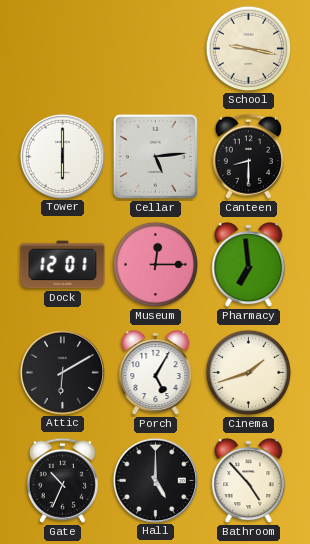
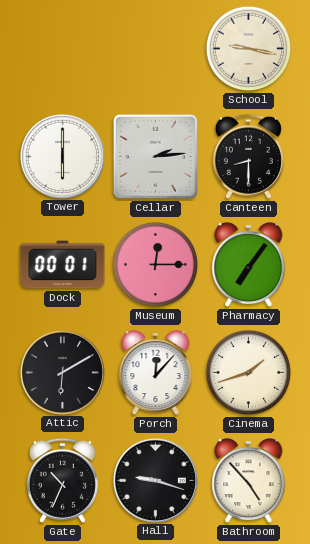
Cellar: 5:14 -> 2:14 (155, 156)
Dock: 12:01 -> 00:01 (63, 265)
Pharmacy: 6:59 -> 7:06 (249, 265)
Porch: 5:05 -> 12:07 (156, 373)
Hall: 5:00 -> 9:18 (155, 480)
